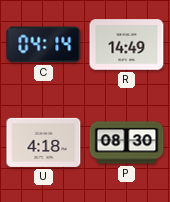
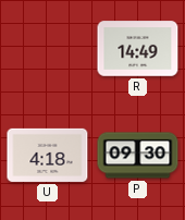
C: 04:14 -> none (44, 45)
P: 08:30 -> 09:30 (138, 156)
